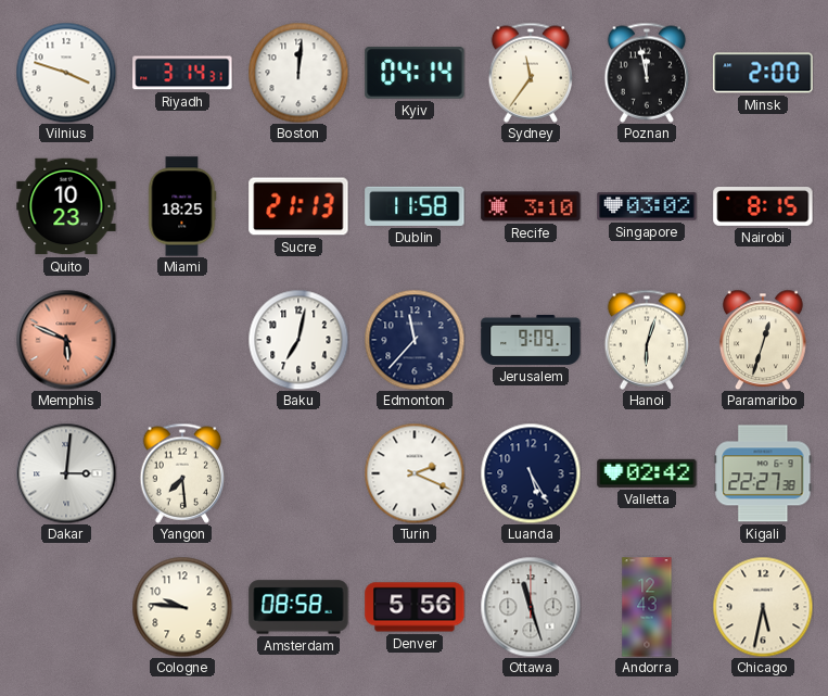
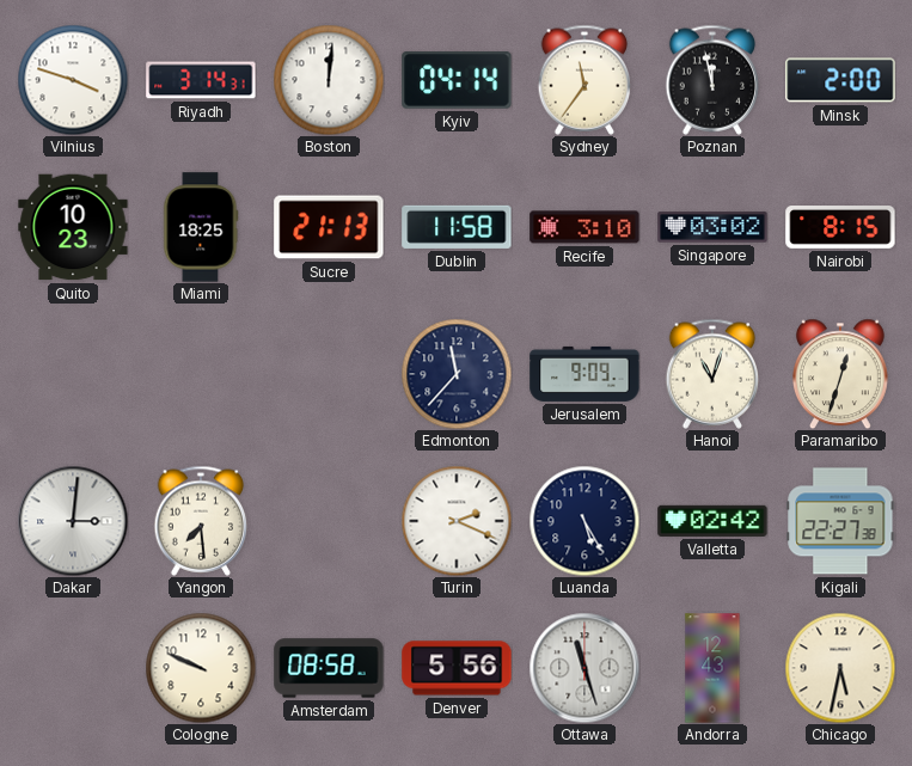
Memphis: 5:49 -> none (66, 340)
Baku: 7:02 -> none (298, 340)
Hanoi: 6:03 -> 11:03 (712, 374)
Cologne: 9:46 -> 9:49 (201, 668)
